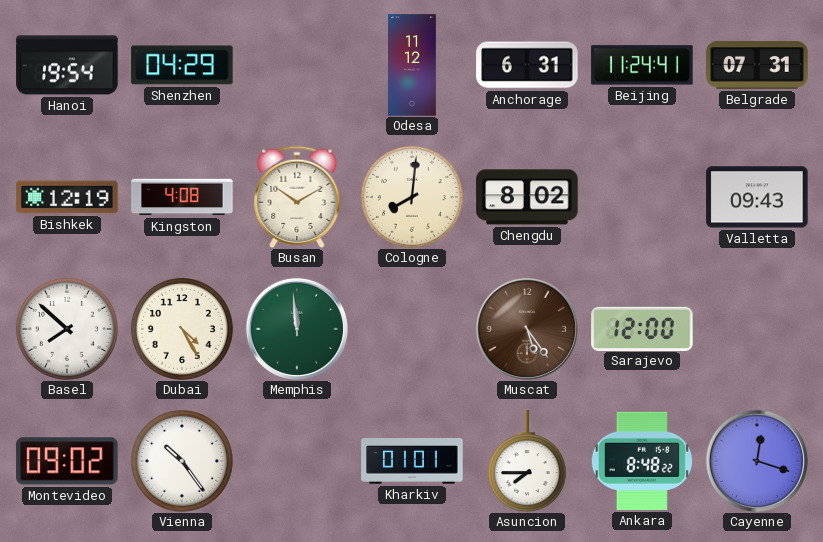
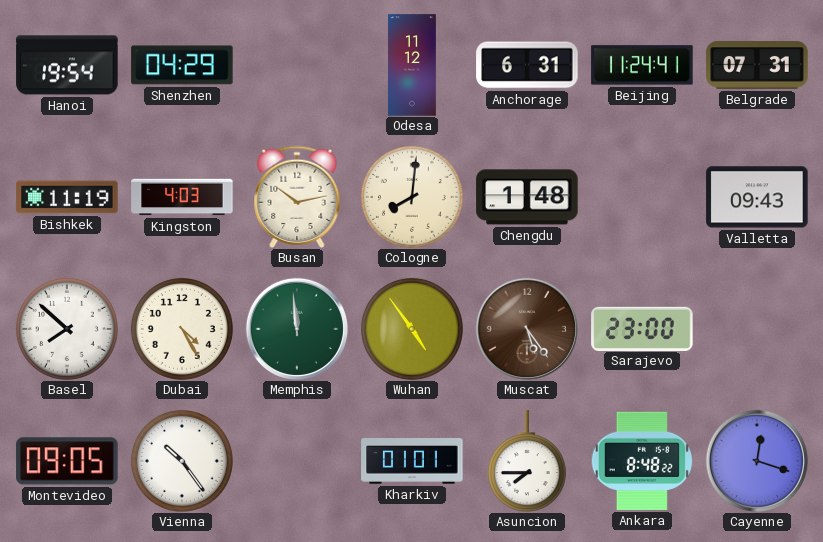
Bishkek: 12:19 -> 11:19 (67, 197)
Kingston: 4:08 -> 4:03 (182, 197)
Busan: 10:10 -> 10:13 (297, 196)
Chengdu: 8:02 -> 1:48 (527, 197)
Wuhan: none -> 4:54 (412, 329)
Sarajevo: 12:00 -> 23:00 (642, 328)
Montevideo: 09:02 -> 09:05 (67, 461)
